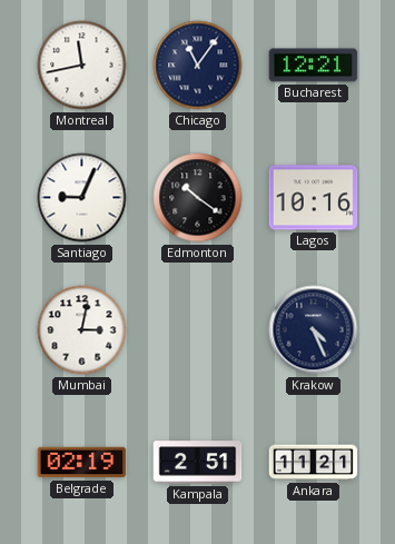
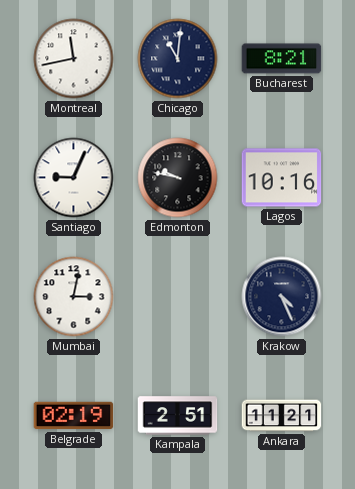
Chicago: 11:06 -> 11:01 (178, 59)
Bucharest: 12:21 -> 8:21 (282, 59)
Edmonton: 10:21 -> 9:47 (178, 178)
